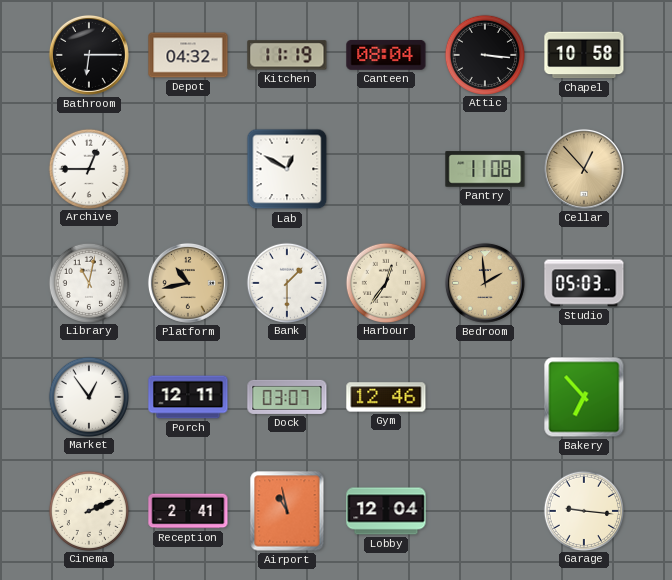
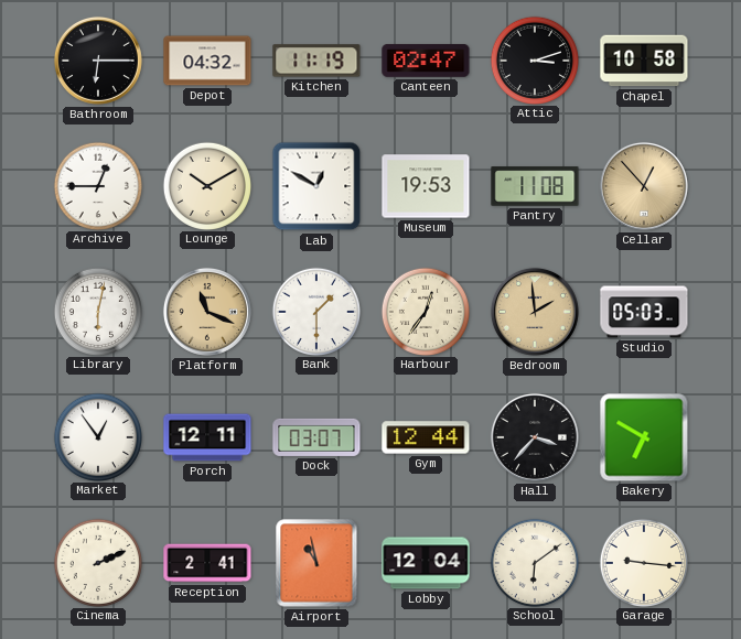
Canteen: 08:04 -> 02:47 (426, 61)
Attic: 3:16 -> 3:12 (534, 59)
Lounge: none -> 10:10 (206, 185)
Museum: none -> 19:53 (426, 186)
Library: 11:02 -> 6:02 (97, 311)
Platform: 10:43 -> 11:19 (207, 312)
Gym: 12:46 -> 12:44 (426, 437)
Hall: none -> 3:37 (535, 437)
Bakery: 6:53 -> 6:50 (644, 437)
School: none -> 6:09 (534, 562)
